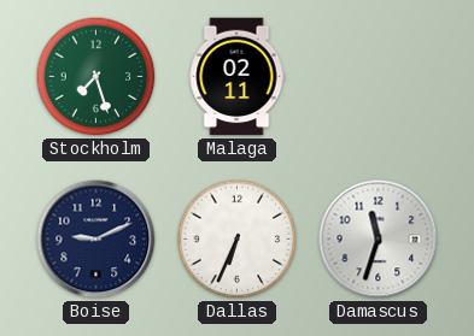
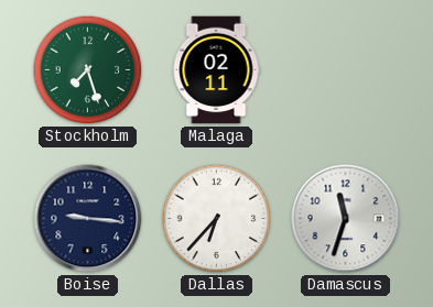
Boise: 9:11 -> 9:16 (88, 219)
Dallas: 6:34 -> 6:37 (217, 219)
